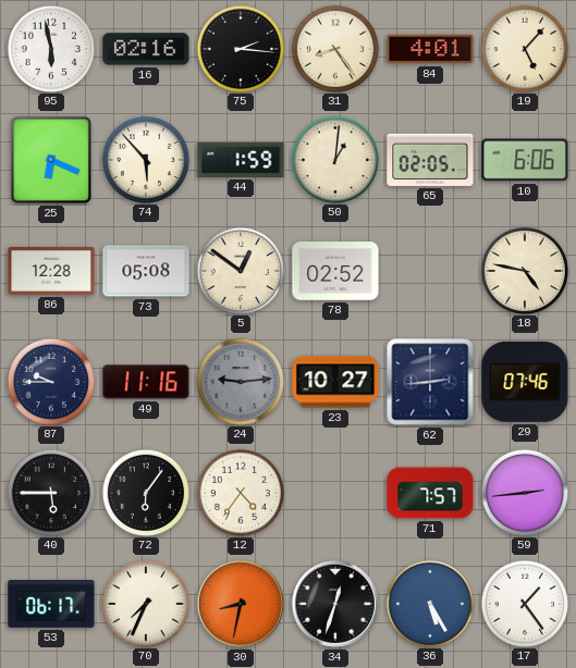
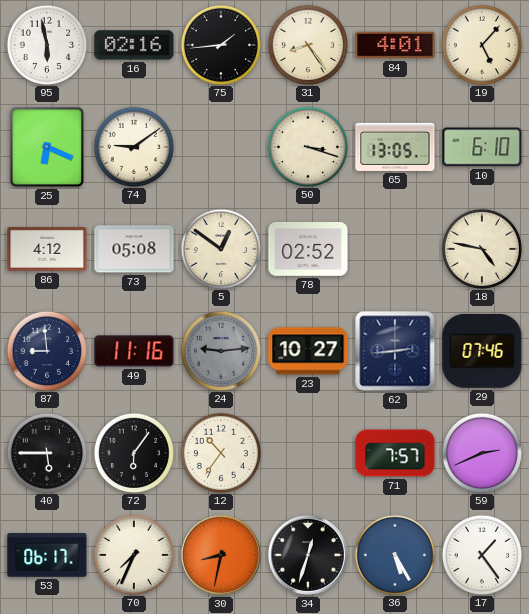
75: 2:16 -> 1:44 (220, 44)
74: 5:53 -> 9:09 (133, 146)
44: 1:59 -> none (241, 160)
50: 1:01 -> 3:18 (307, 146)
65: 02:05 -> 13:05 (395, 147)
10: 6:06 -> 6:10 (482, 147)
86: 12:28 -> 4:12 (47, 249)
87: 9:45 -> 8:59 (46, 350)
12: 4:36 -> 10:36 (220, 452)
59: 2:44 -> 2:41 (481, 452)
